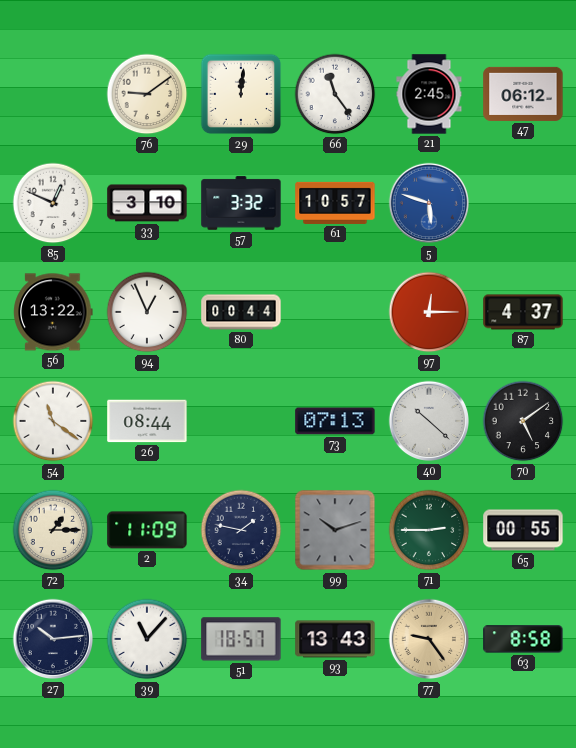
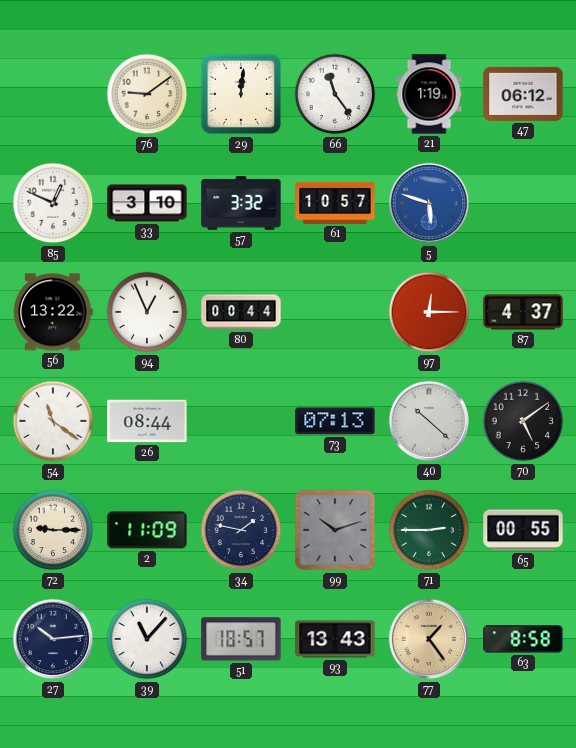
21: 2:45 -> 1:19 (429, 94)
72: 1:15 -> 9:15 (53, 530)
77: 9:24 -> 1:24 (429, 639)
